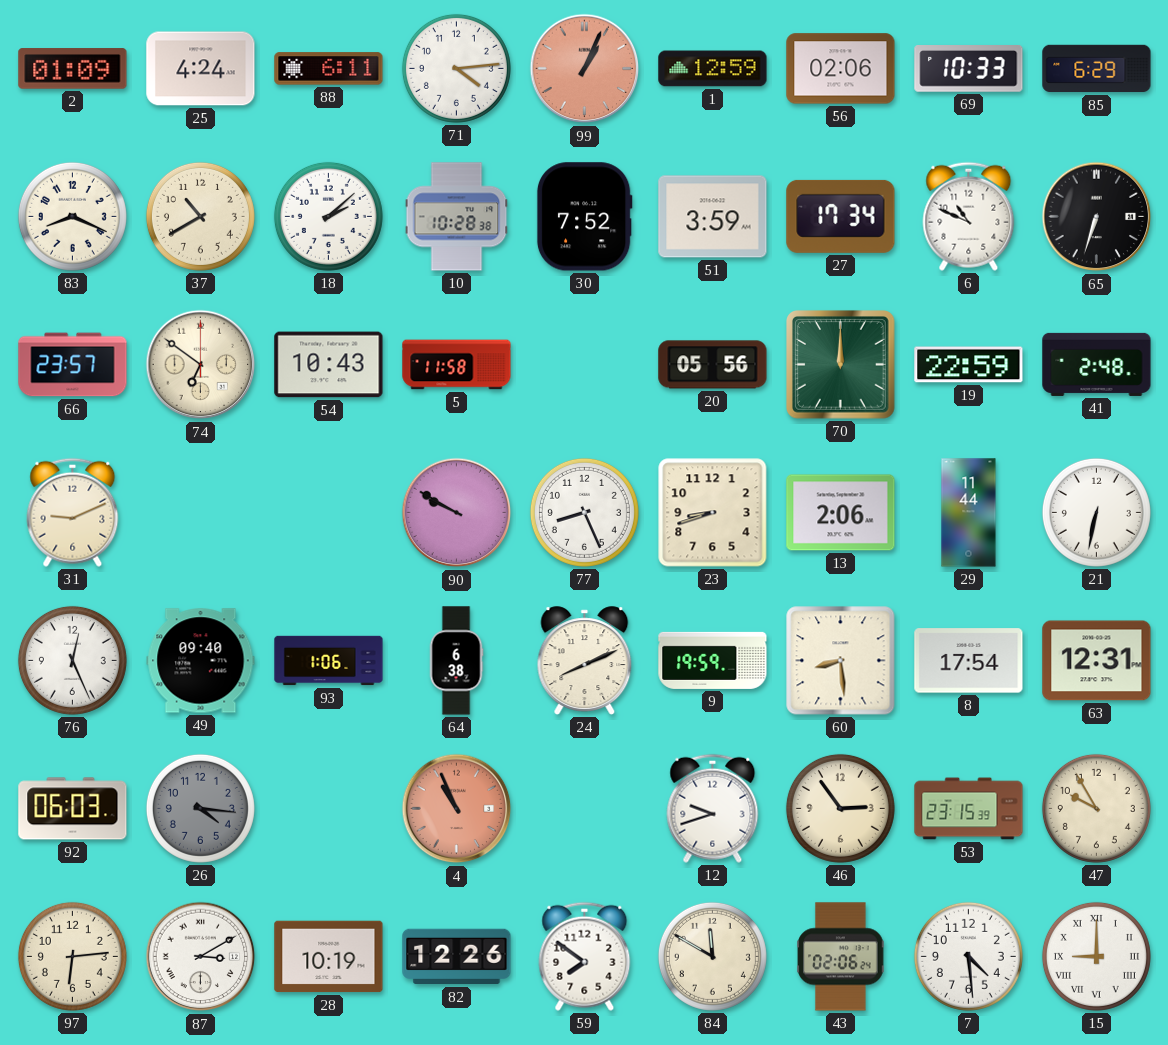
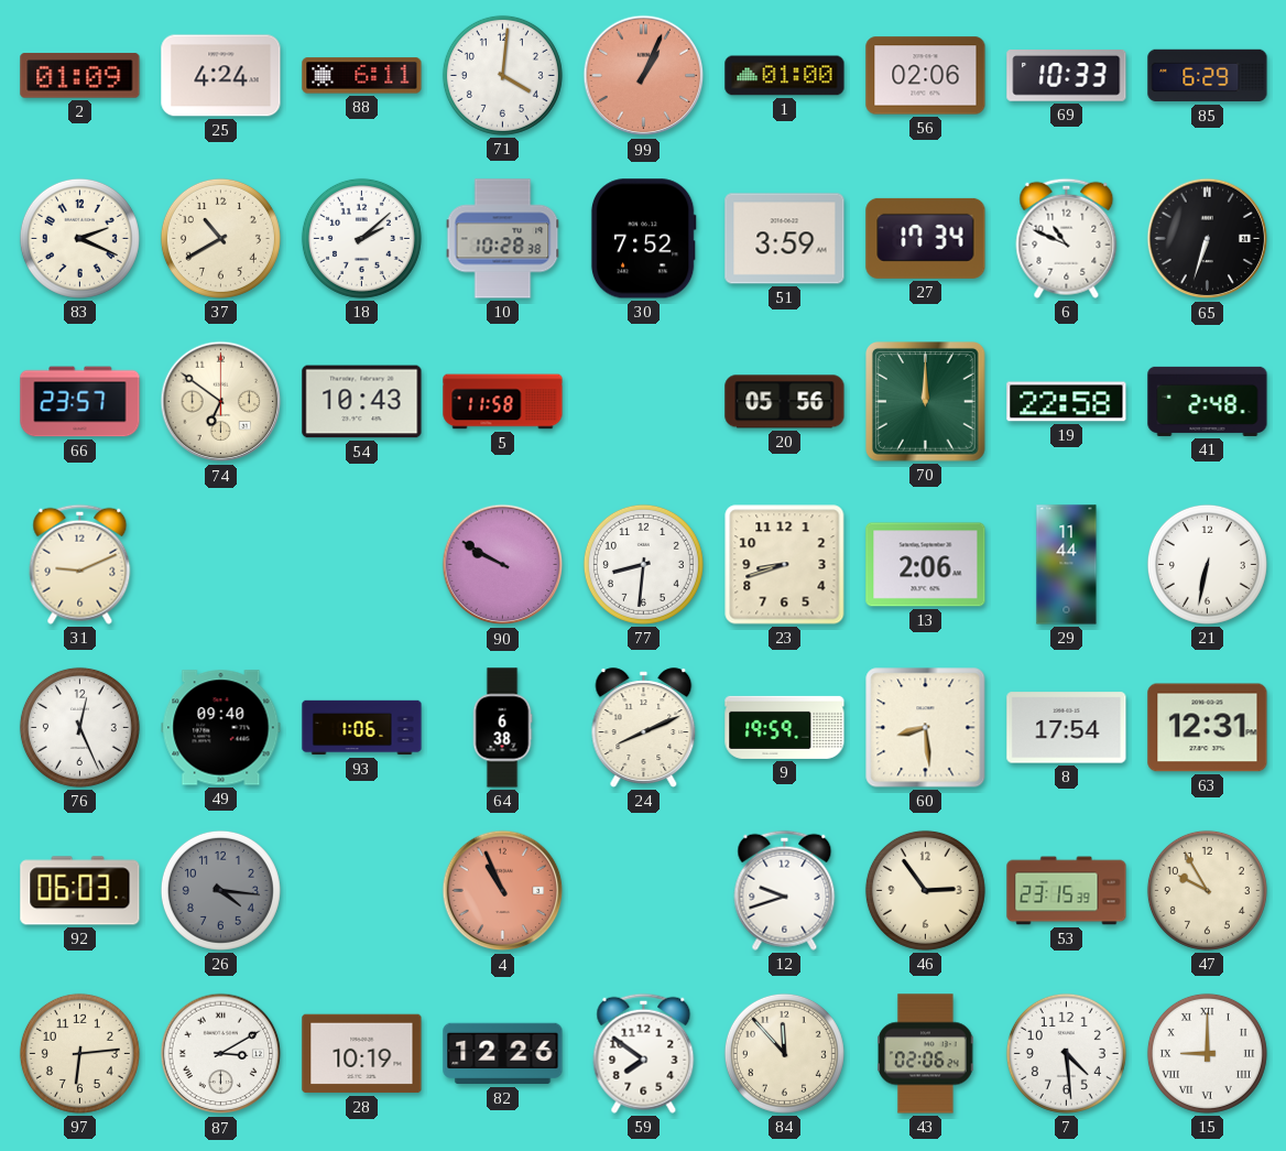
71: 4:14 -> 4:01 (502, 75)
1: 12:59 -> 01:00 (785, 76)
83: 8:19 -> 2:19 (79, 238)
19: 22:59 -> 22:58 (1067, 402)
77: 8:26 -> 8:31 (643, 564)
84: 11:50 -> 11:53 (784, 1053)
